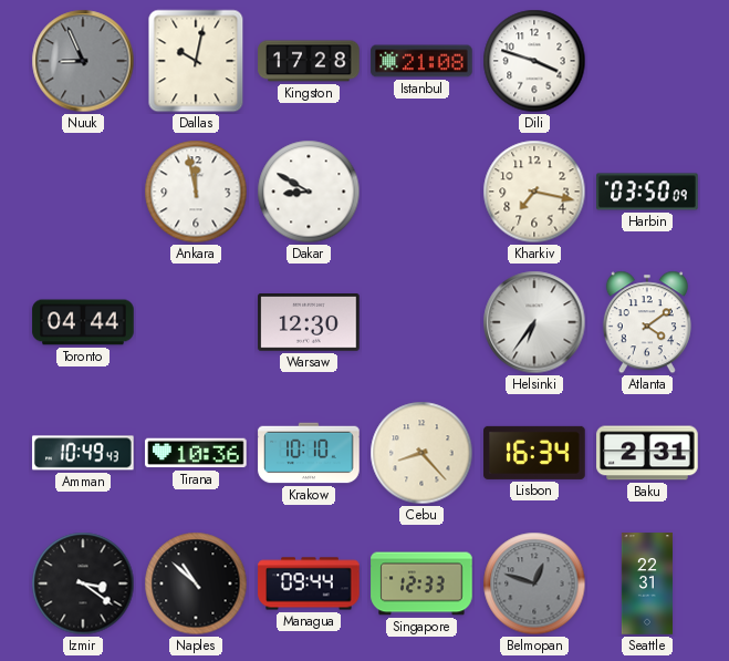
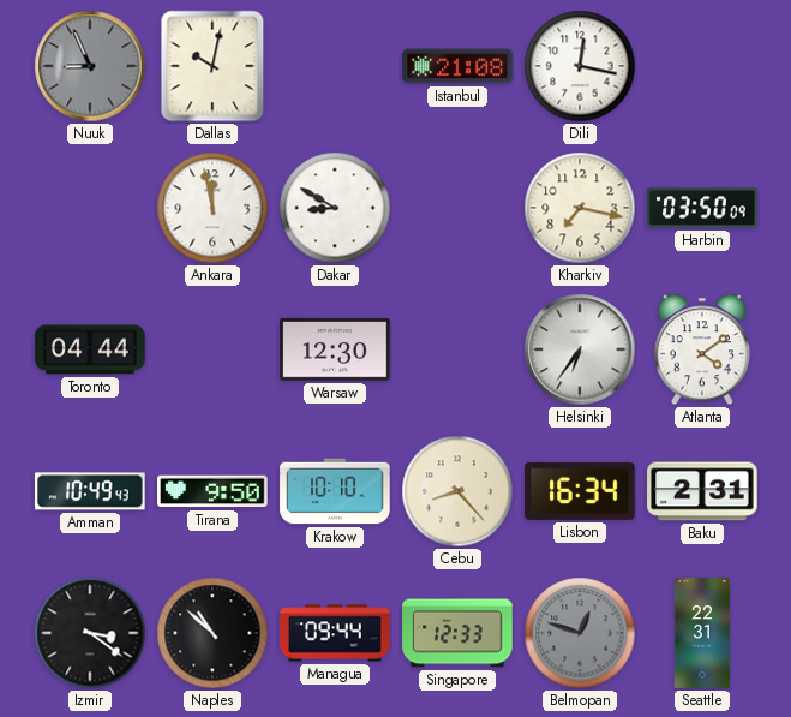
Kingston: 17:28 -> none (309, 61)
Dili: 3:48 -> 12:17 (580, 66)
Tirana: 10:36 -> 9:50 (212, 491)
